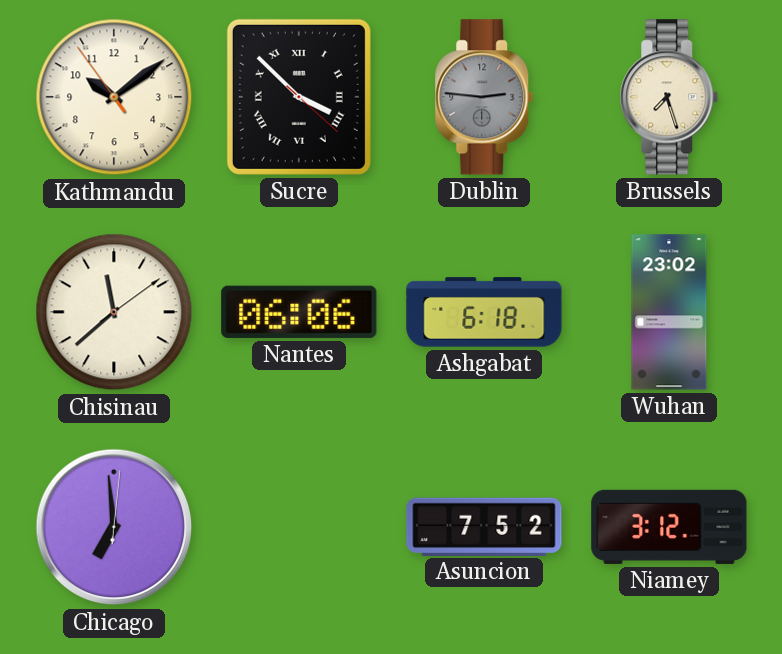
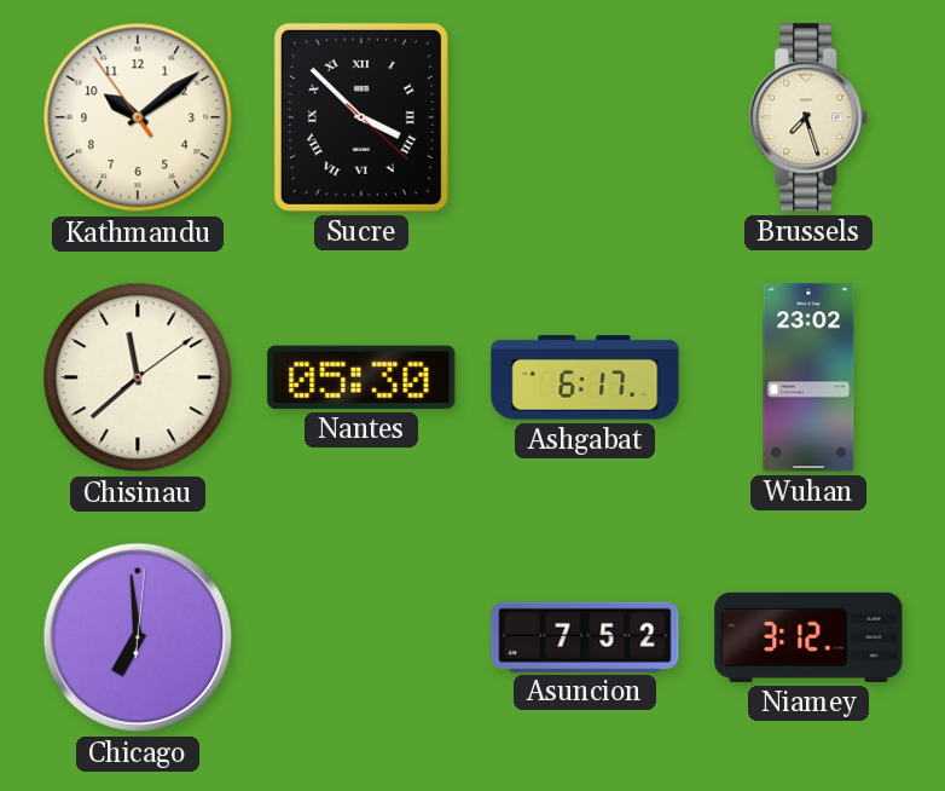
Dublin: 2:46 -> none (484, 97)
Nantes: 06:06 -> 05:30 (361, 377)
Ashgabat: 6:18 -> 6:17 (585, 377)
